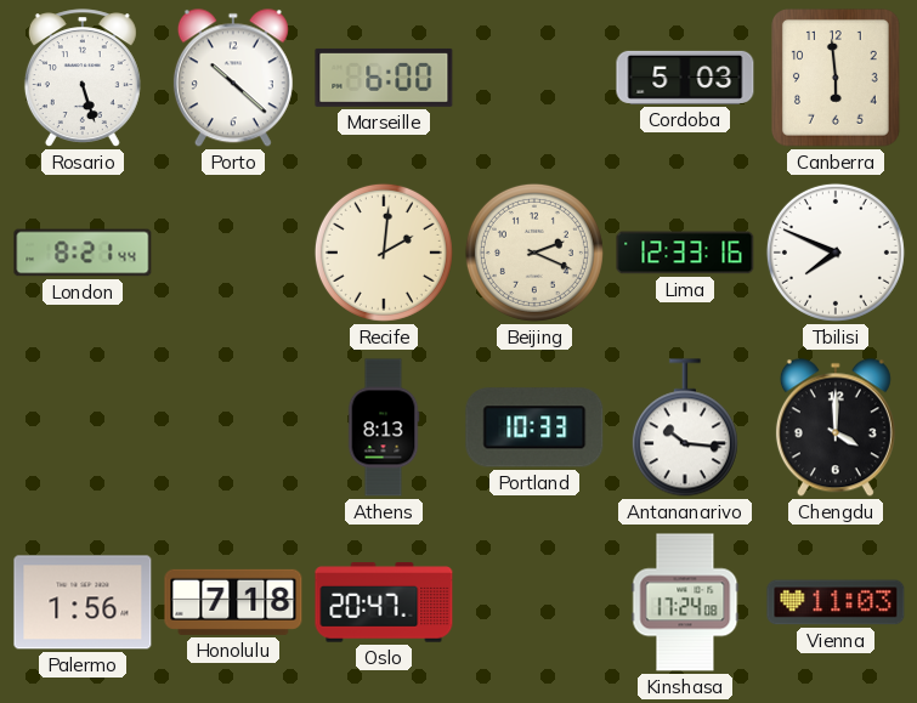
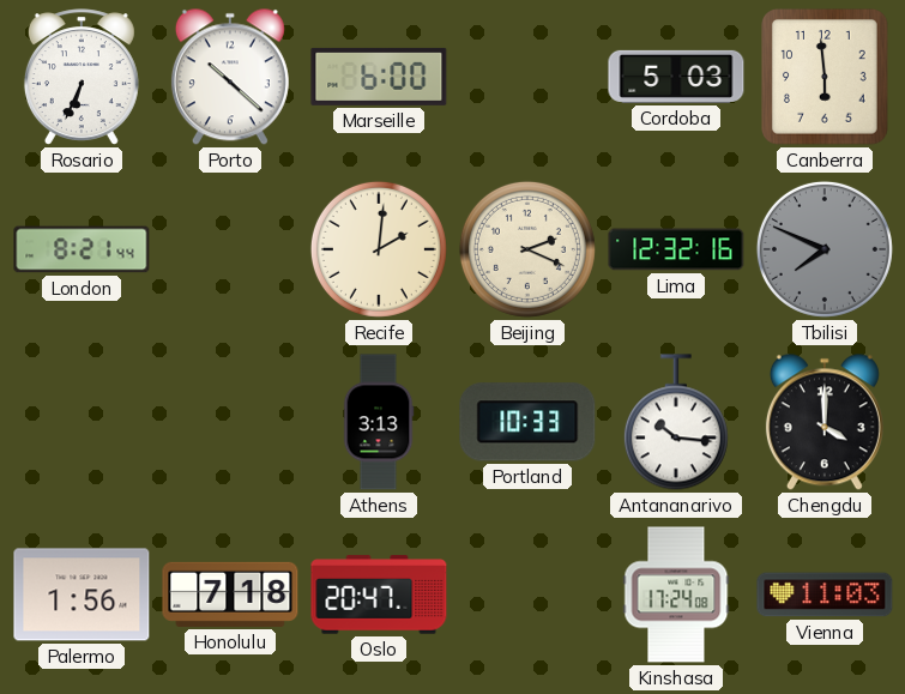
Rosario: 5:27 -> 6:34 (82, 77)
Lima: 12:33 -> 12:32 (676, 249)
Tbilisi dial: white -> grey (825, 249)
Athens: 8:13 -> 3:13 (379, 422)
